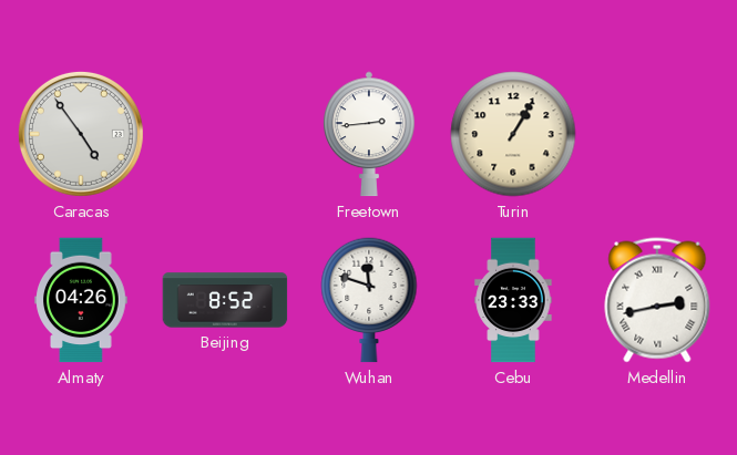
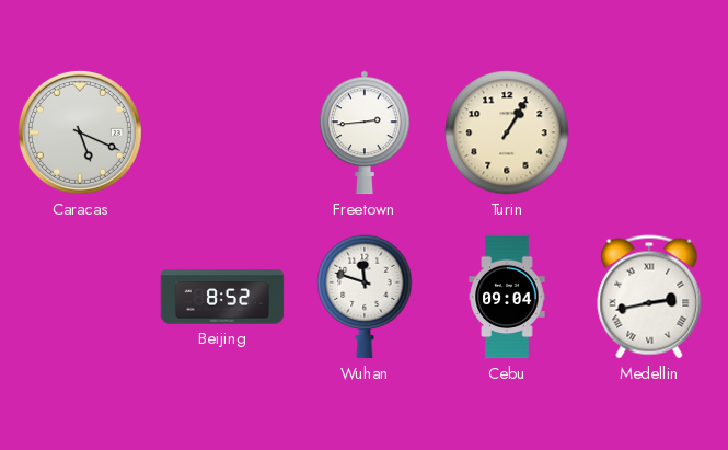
Caracas: 4:54 -> 5:19 (80, 132)
Almaty: 04:26 -> none (81, 300)
Cebu: 23:33 -> 09:04 (507, 297)
